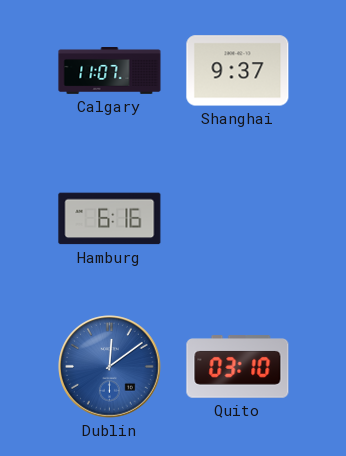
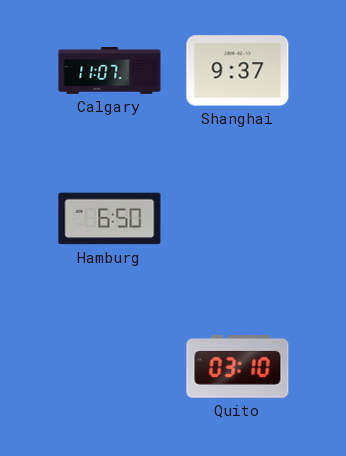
Hamburg: 6:16 -> 6:50 (110, 219)
Dublin: 12:09 -> none (110, 367)
